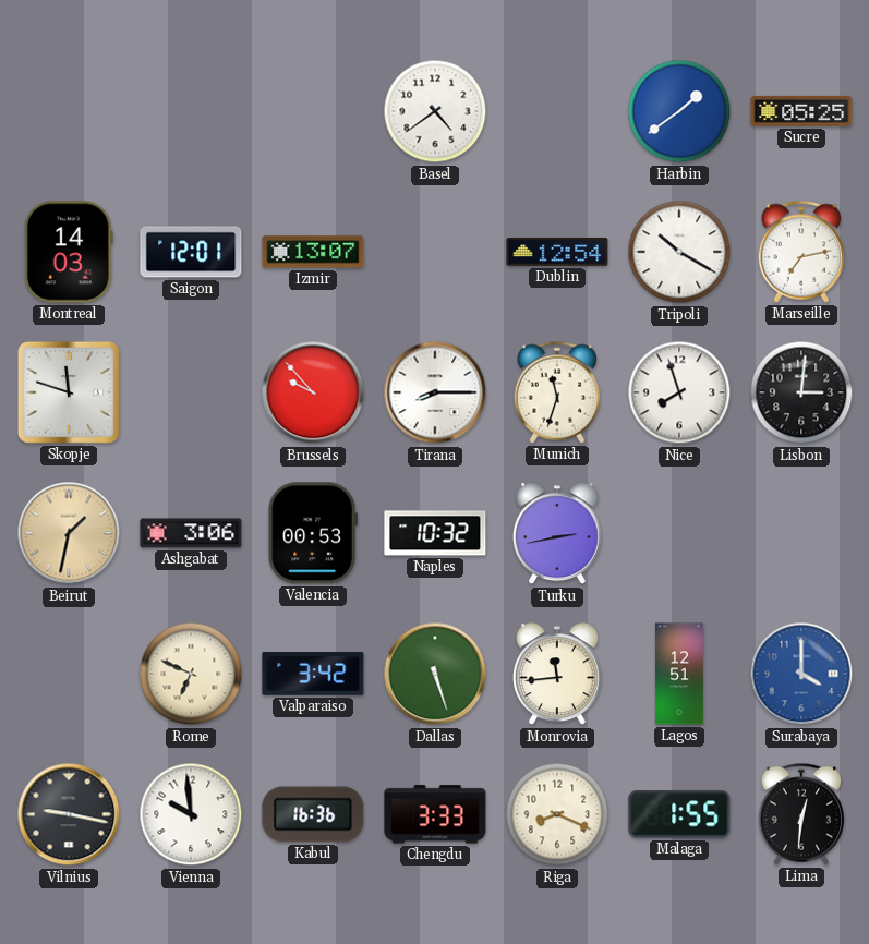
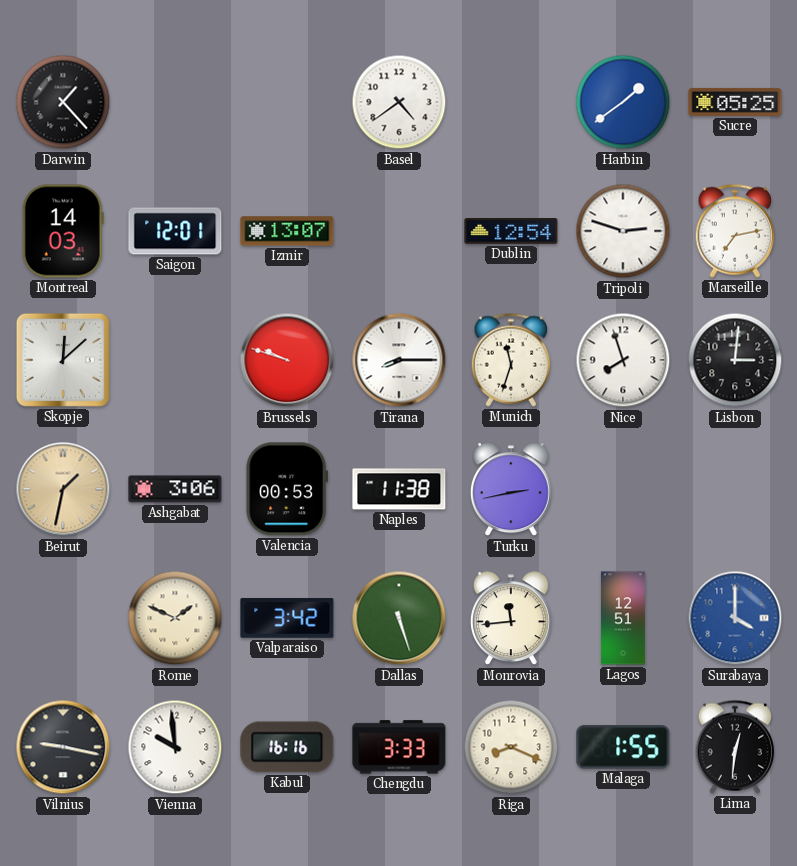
Darwin: none -> 1:23 (63, 102)
Tripoli: 10:20 -> 2:48 (623, 231)
Skopje: 11:48 -> 12:08 (63, 360)
Brussels: 9:53 -> 9:48 (287, 360)
Naples: 10:32 -> 11:38 (399, 489)
Rome: 6:49 -> 1:49 (175, 618)
Kabul: 16:36 -> 16:16 (287, 747)
